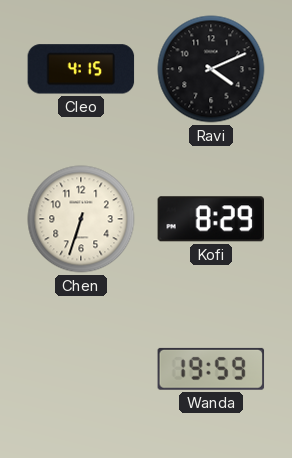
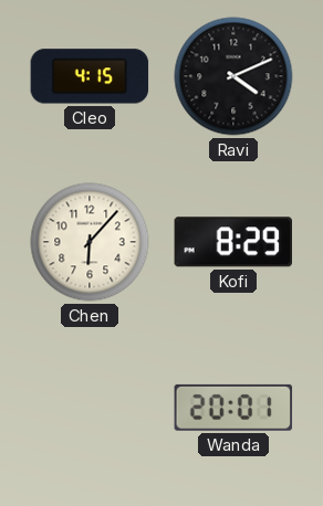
Chen: 6:33 -> 6:07 (90, 242)
Wanda: 19:59 -> 20:01 (233, 408)
